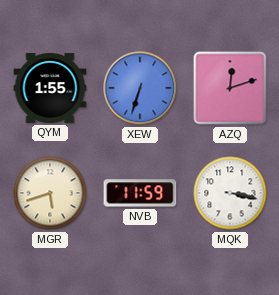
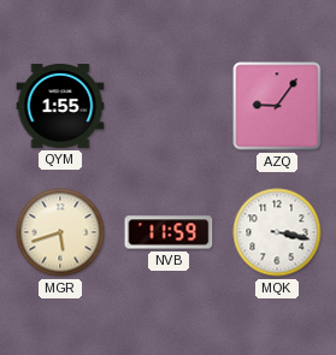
XEW: 6:33 -> none (140, 88)
AZQ: 12:12 -> 9:06 (277, 106)
